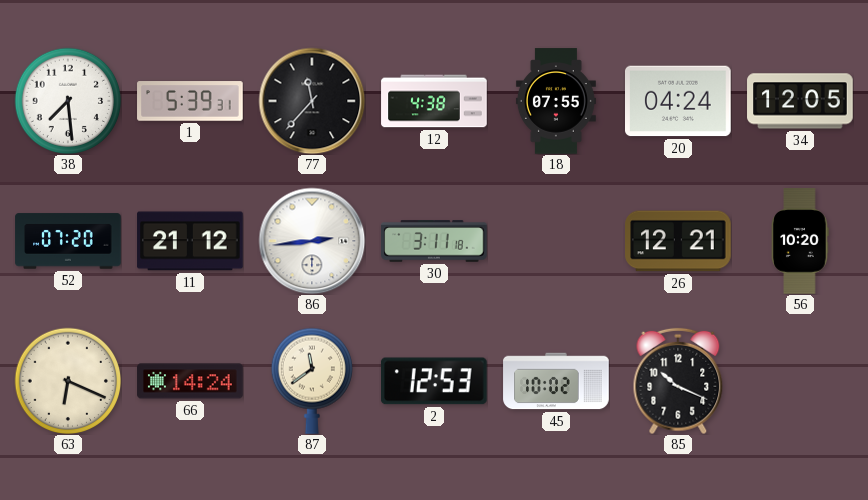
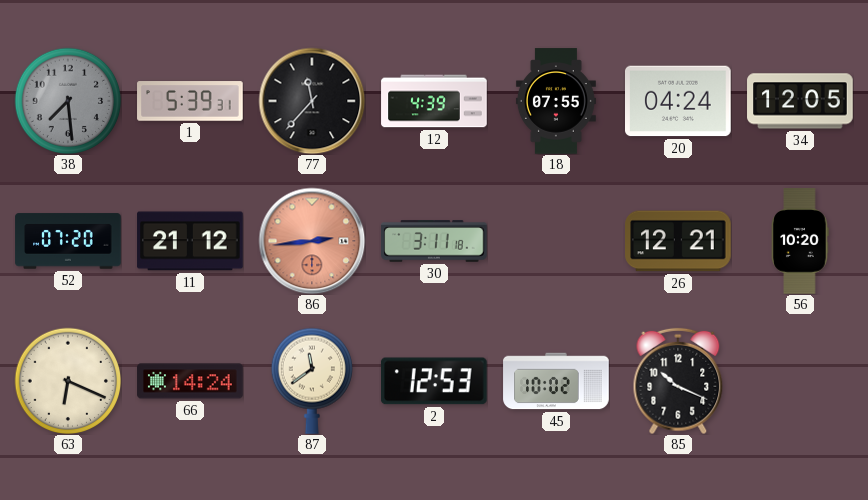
38 dial: white -> grey (68, 101)
12: 4:38 -> 4:39 (434, 101)
86 dial: white -> salmon (312, 241)
